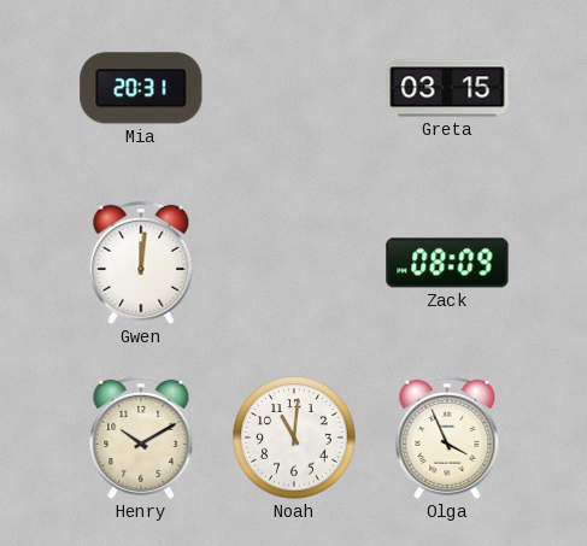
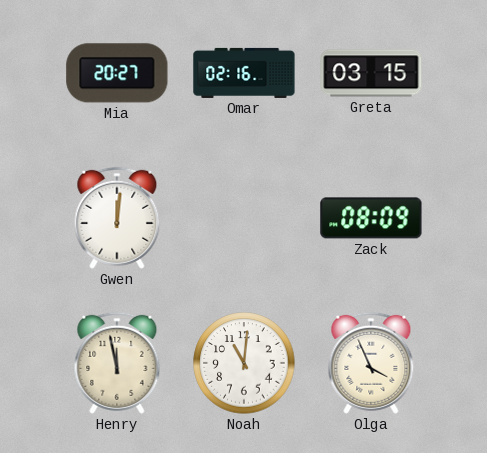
Mia: 20:31 -> 20:27 (117, 73)
Omar: none -> 02:16 (244, 73)
Henry: 10:10 -> 11:58 (117, 363)
